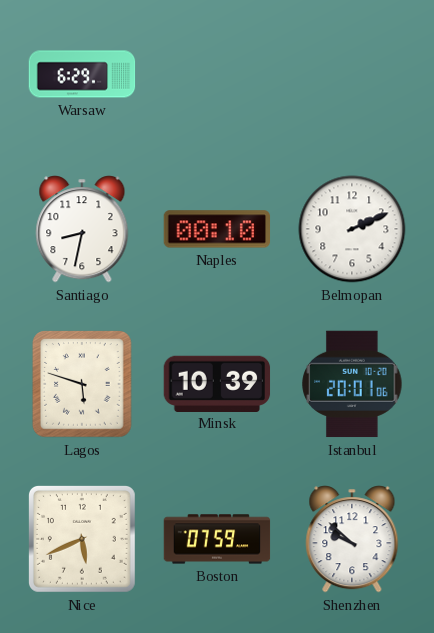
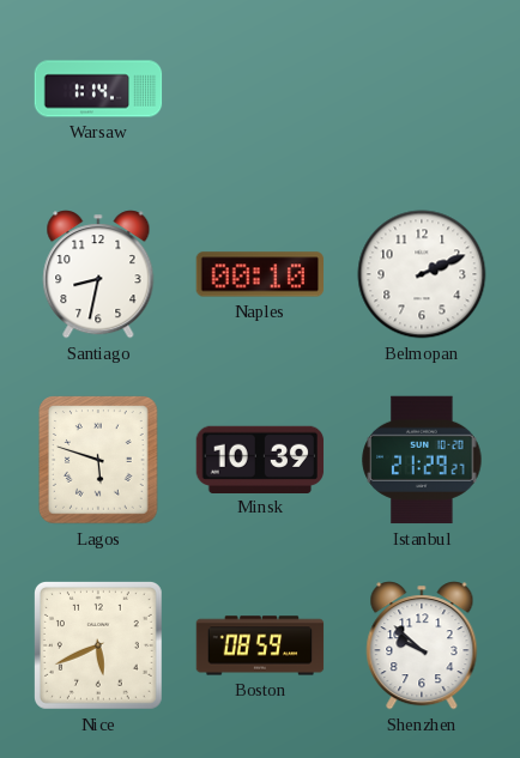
Warsaw: 6:29 -> 1:14 (98, 89)
Istanbul: 20:01 -> 21:29 (422, 460)
Boston: 07:59 -> 08:59 (260, 645)
